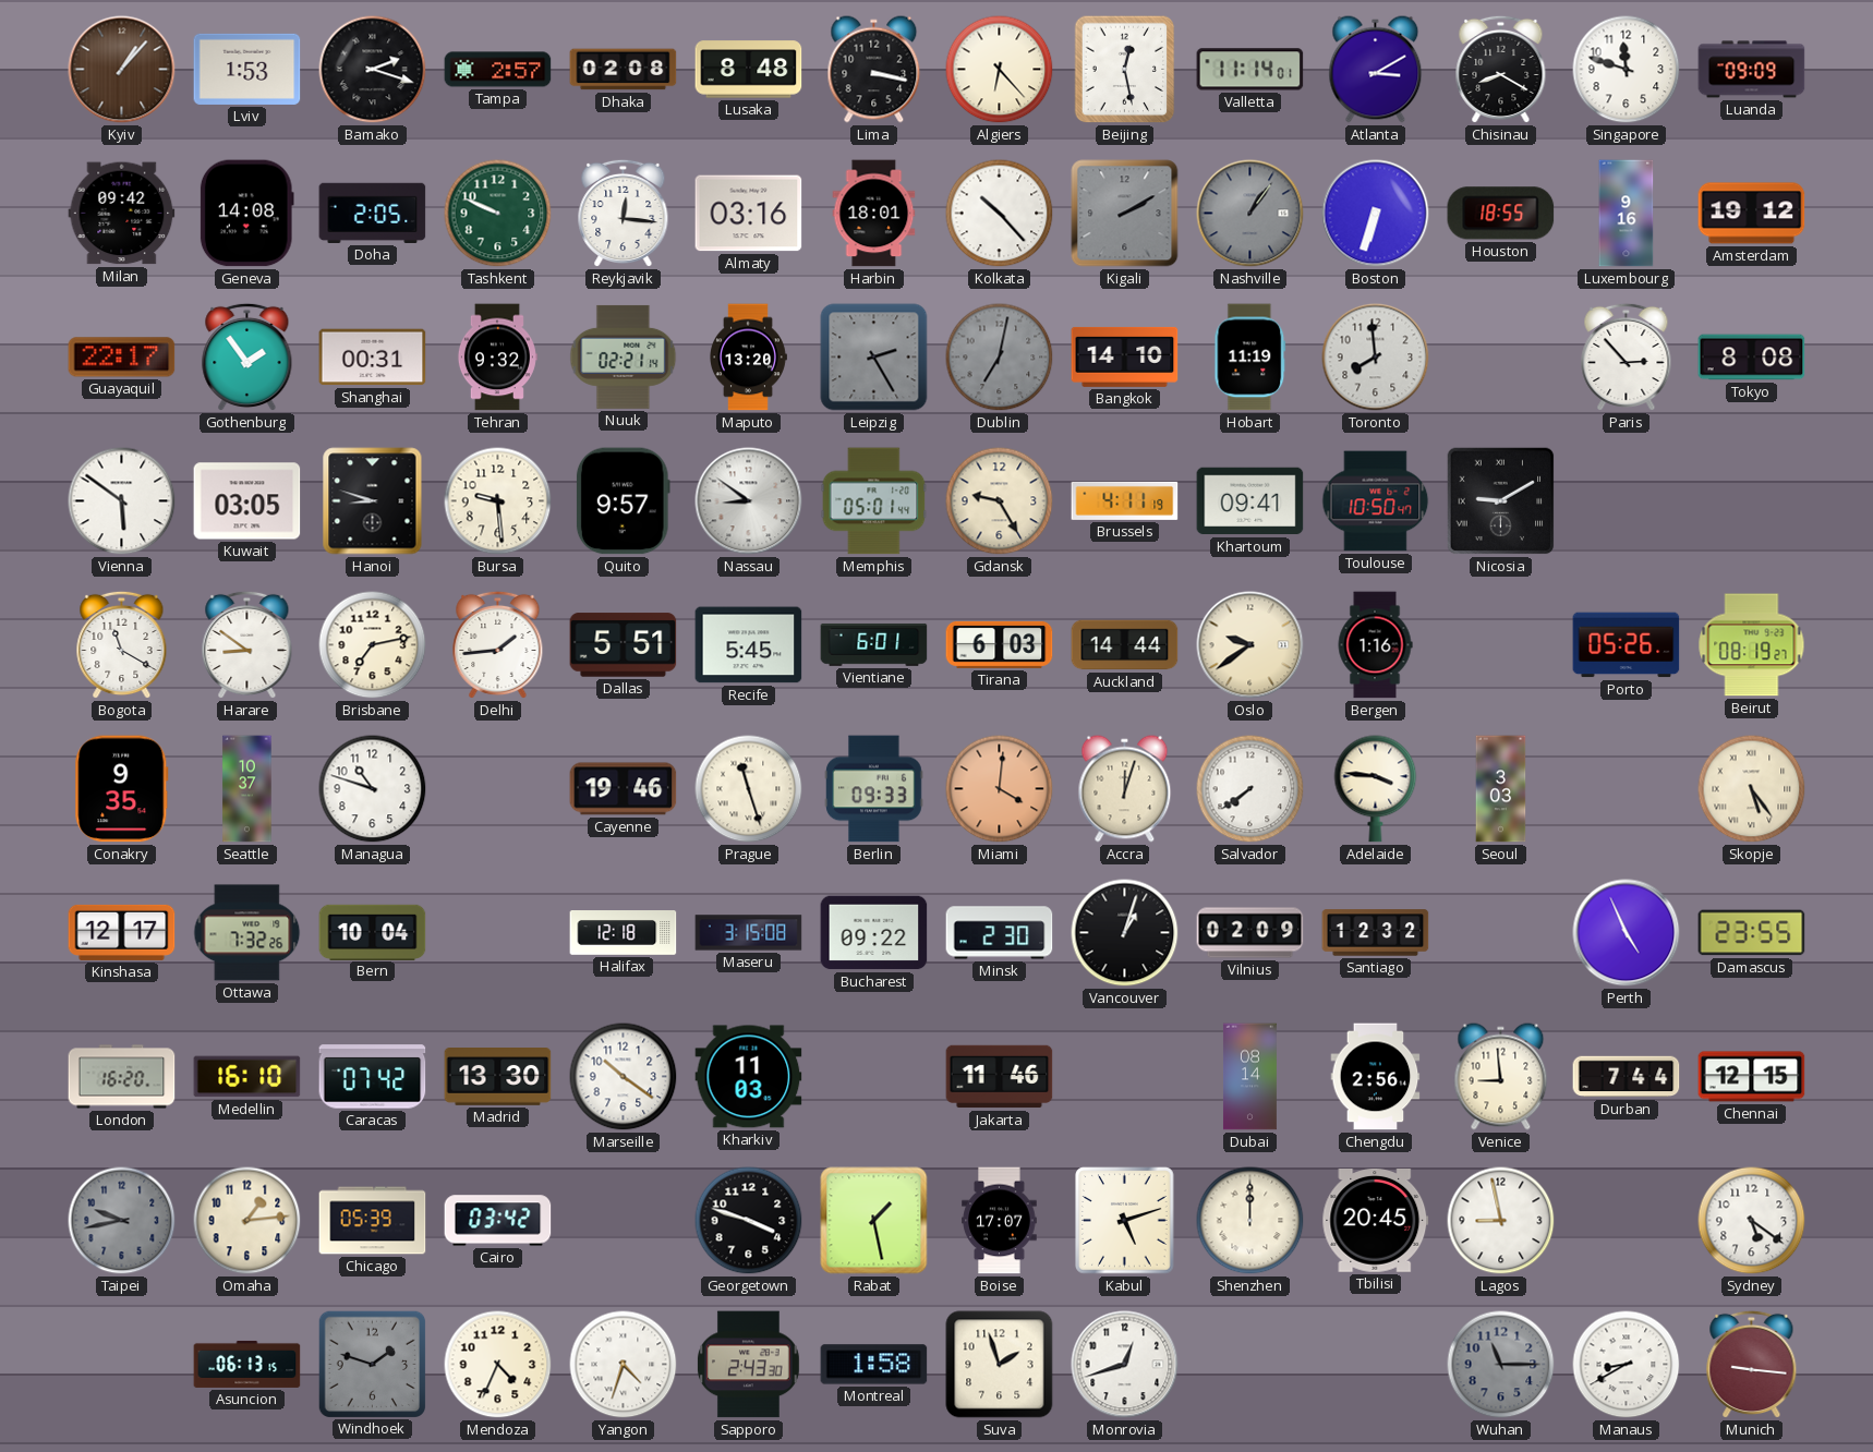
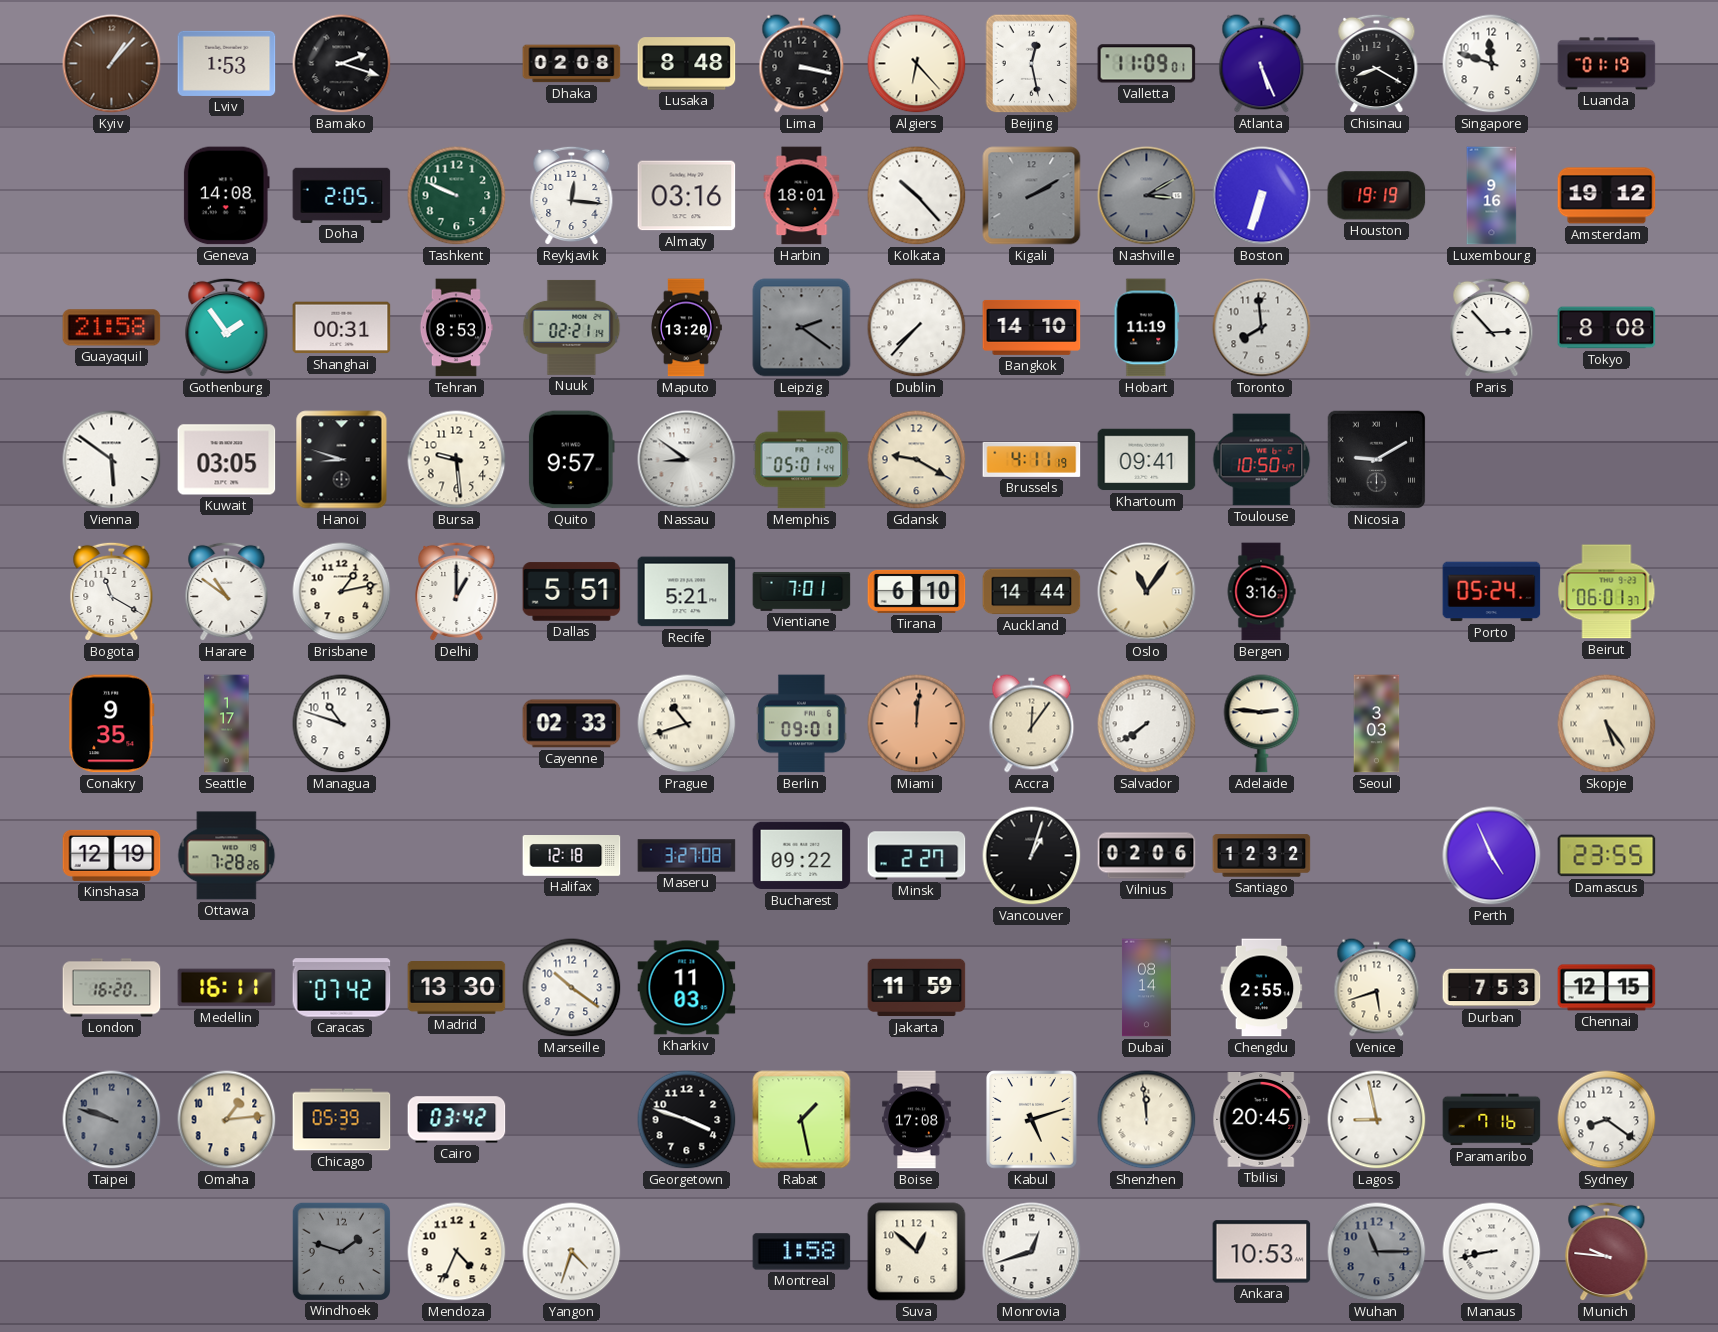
Tampa: 2:57 -> none (498, 70)
Valletta: 11:14 -> 11:09 (1147, 64)
Atlanta: 3:10 -> 5:26 (1262, 64)
Luanda: 09:09 -> 01:19 (1607, 64)
Milan: 09:42 -> none (122, 214)
Nashville: 1:06 -> 3:10 (1147, 196)
Houston: 18:55 -> 19:19 (1377, 196)
Guayaquil: 22:17 -> 21:58 (112, 328)
Tehran: 9:32 -> 8:53 (456, 328)
Leipzig: 2:25 -> 2:21 (802, 328)
Dublin: 7:02 -> 7:37 (917, 328)
Dublin dial: grey -> white (917, 328)
Gdansk: 9:25 -> 9:20 (917, 460)
Harare: 8:51 -> 10:51 (227, 592)
Brisbane: 7:13 -> 1:13 (342, 592)
Delhi: 1:44 -> 1:00 (457, 592)
Recife: 5:45 -> 5:21 (687, 592)
Vientiane: 6:01 -> 7:01 (802, 591)
Tirana: 6:03 -> 6:10 (917, 591)
Oslo: 9:39 -> 11:06 (1147, 592)
Bergen: 1:16 -> 3:16 (1261, 592)
Porto: 05:26 -> 05:24 (1492, 592)
Beirut: 08:19 -> 06:01 (1607, 592)
Seattle: 10:37 -> 1:17 (227, 724)
Cayenne: 19:46 -> 02:33 (572, 724)
Prague: 11:27 -> 10:42 (687, 724)
Berlin: 09:33 -> 09:01 (802, 724)
Miami: 4:01 -> 12:01 (917, 724)
Accra: 12:03 -> 12:06 (1032, 724)
Adelaide: 3:46 -> 2:46 (1262, 724)
Kinshasa: 12:17 -> 12:19 (112, 855)
Ottawa: 7:32 -> 7:28 (227, 856)
Bern: 10:04 -> none (373, 932)
Maseru: 3:15 -> 3:27 (687, 856)
Minsk: 2:30 -> 2:27 (917, 856)
Vilnius: 02:09 -> 02:06 (1147, 856)
Medellin: 16:10 -> 16:11 (227, 988)
Jakarta: 11:46 -> 11:59 (917, 988)
Chengdu: 2:56 -> 2:55 (1262, 988)
Venice: 8:59 -> 5:42 (1377, 988)
Durban: 7:44 -> 7:53 (1492, 988)
Taipei: 9:43 -> 9:48 (112, 1120)
Boise: 17:07 -> 17:08 (917, 1120)
Shenzhen: 12:00 -> 11:59 (1147, 1120)
Paramaribo: none -> 7:16 (1492, 1120)
Sydney: 5:21 -> 8:21 (1607, 1120)
Asuncion: 06:13 -> none (247, 1364)
Sapporo: 2:43 -> none (749, 1365)
Suva: 1:57 -> 12:52 (917, 1252)
Ankara: none -> 10:53 (1262, 1252)
Manaus: 8:40 -> 8:43 (1492, 1252)
Munich: 9:16 -> 9:46 (1607, 1252)
